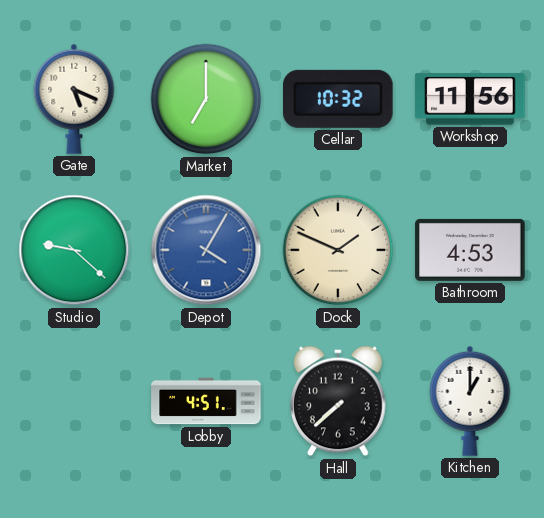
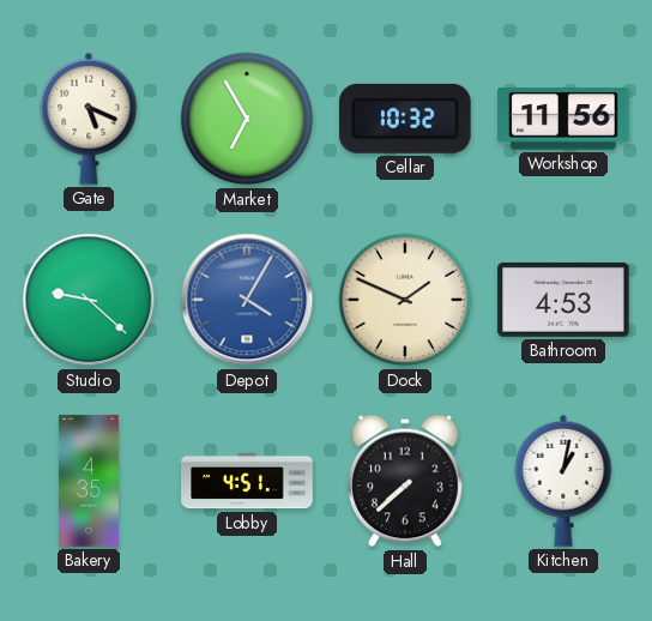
Market: 7:00 -> 6:55 (247, 119)
Bakery: none -> 4:35 (89, 481)
Kitchen: 1:00 -> 1:02 (563, 481)
